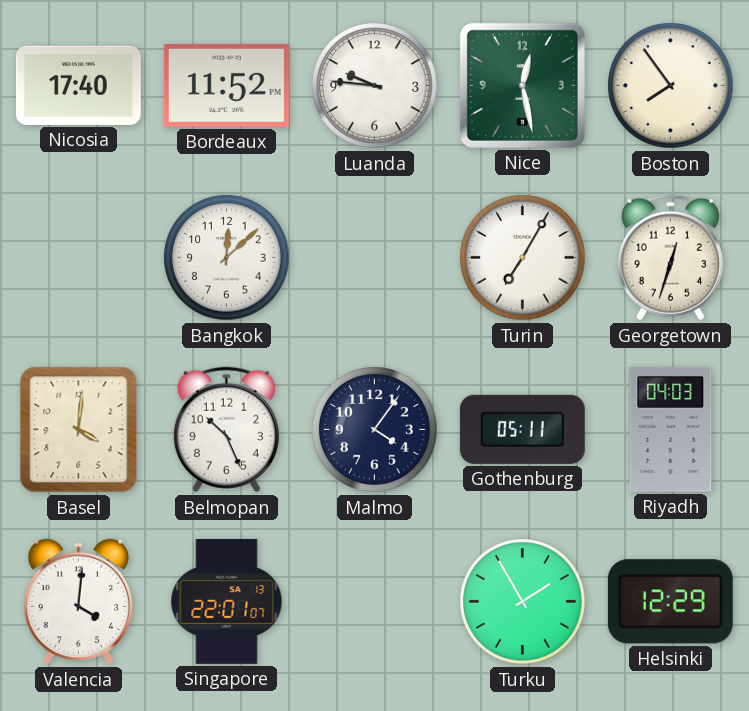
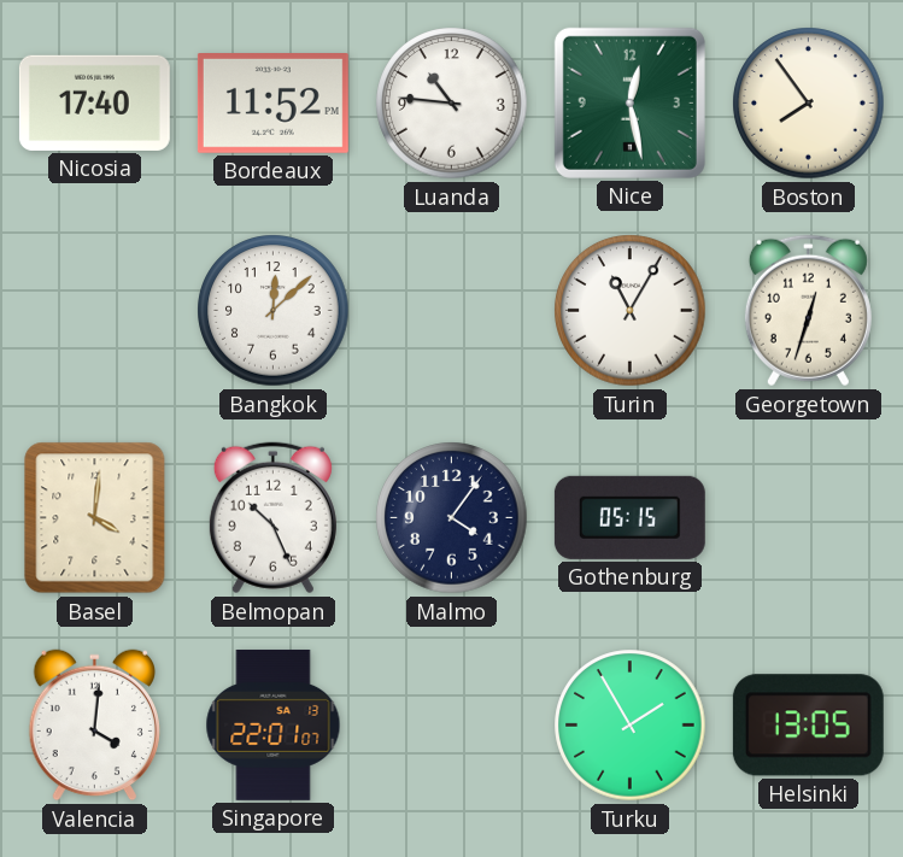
Luanda: 9:46 -> 10:46 (452, 104)
Turin: 7:05 -> 11:05 (631, 311)
Gothenburg: 05:11 -> 05:15 (629, 517)
Riyadh: 04:03 -> none (671, 429)
Helsinki: 12:29 -> 13:05 (808, 726)
